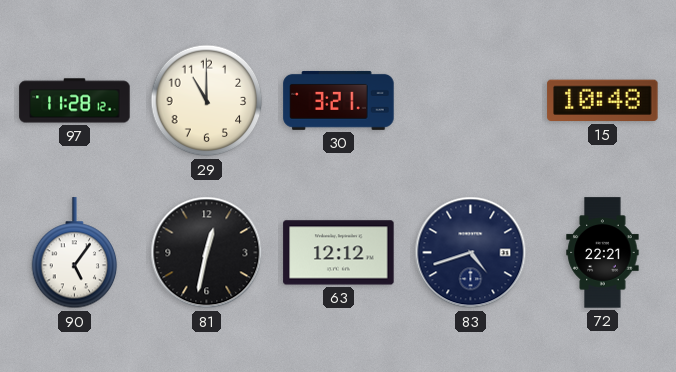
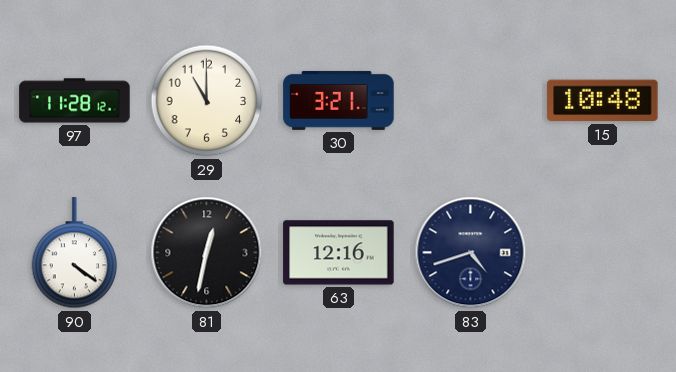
90: 5:06 -> 4:21 (75, 253)
63: 12:12 -> 12:16 (339, 253)
72: 22:21 -> none (603, 253)
